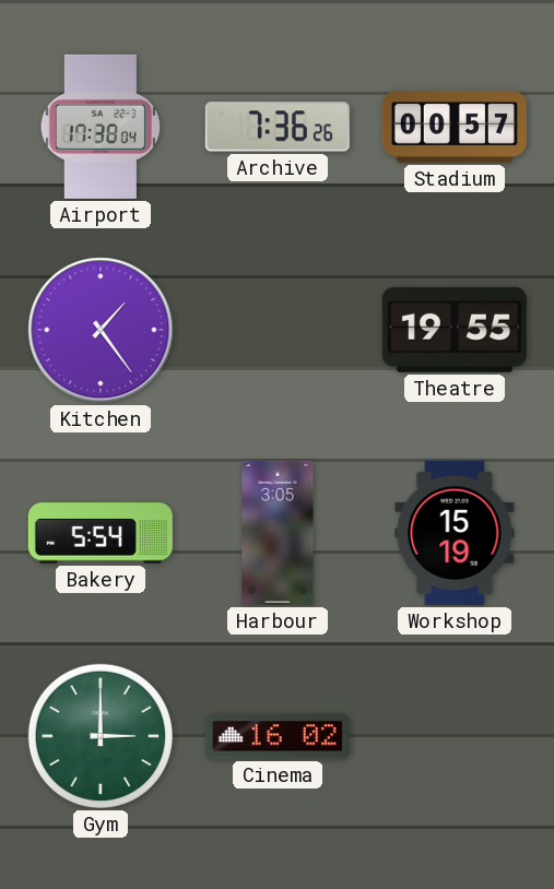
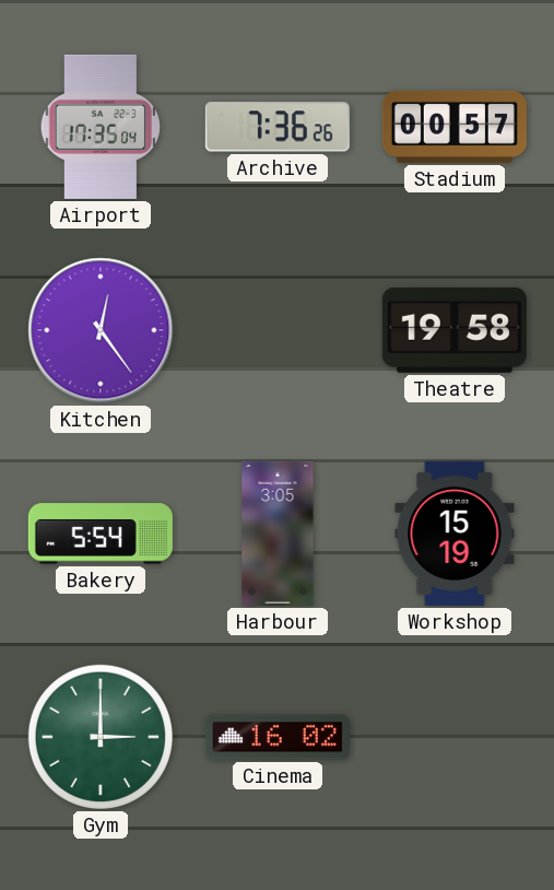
Airport: 17:38 -> 17:35 (101, 127)
Kitchen: 1:24 -> 12:24 (101, 330)
Theatre: 19:55 -> 19:58 (455, 330)
